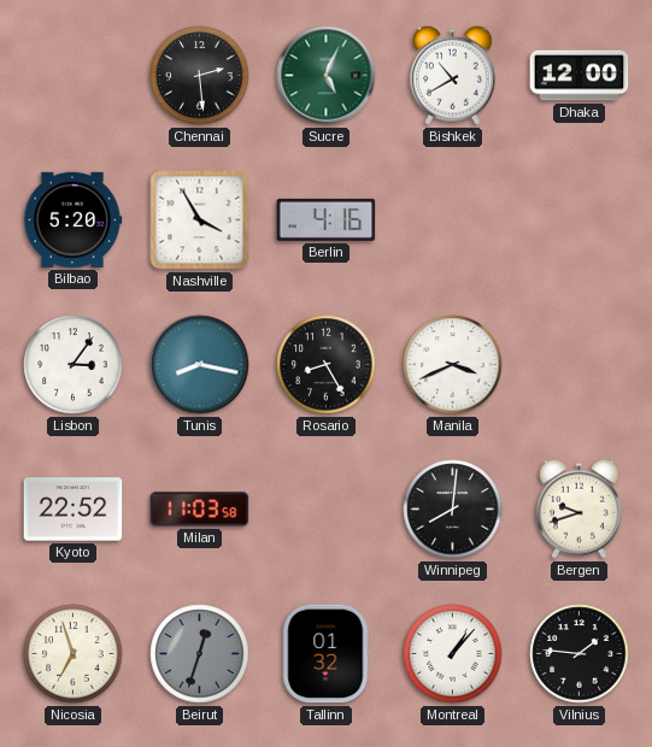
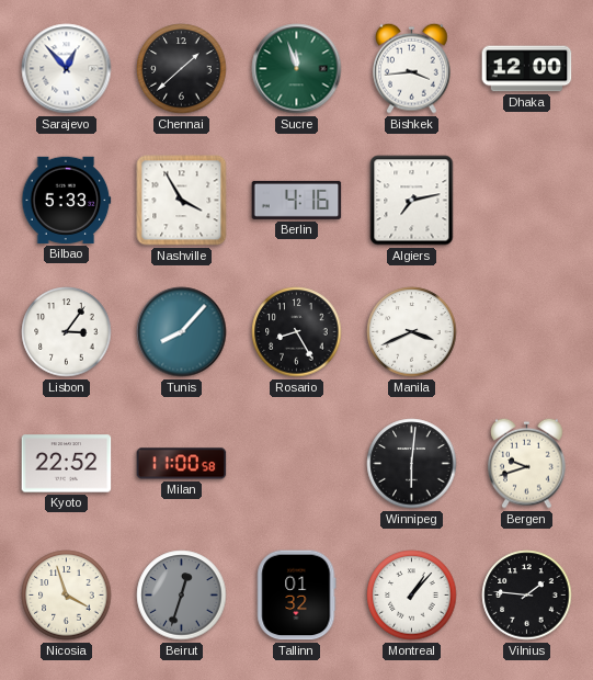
Sarajevo: none -> 12:53 (67, 69)
Chennai: 2:29 -> 1:38 (182, 69)
Sucre: 5:04 -> 11:57 (297, 69)
Bishkek: 10:40 -> 3:44 (412, 68)
Bilbao: 5:20 -> 5:33 (67, 200)
Algiers: none -> 7:13 (412, 201)
Tunis: 8:17 -> 8:07 (182, 332)
Milan: 11:03 -> 11:00 (182, 464)
Winnipeg: 8:01 -> 6:01 (412, 464)
Nicosia: 6:57 -> 3:57 (67, 596)
